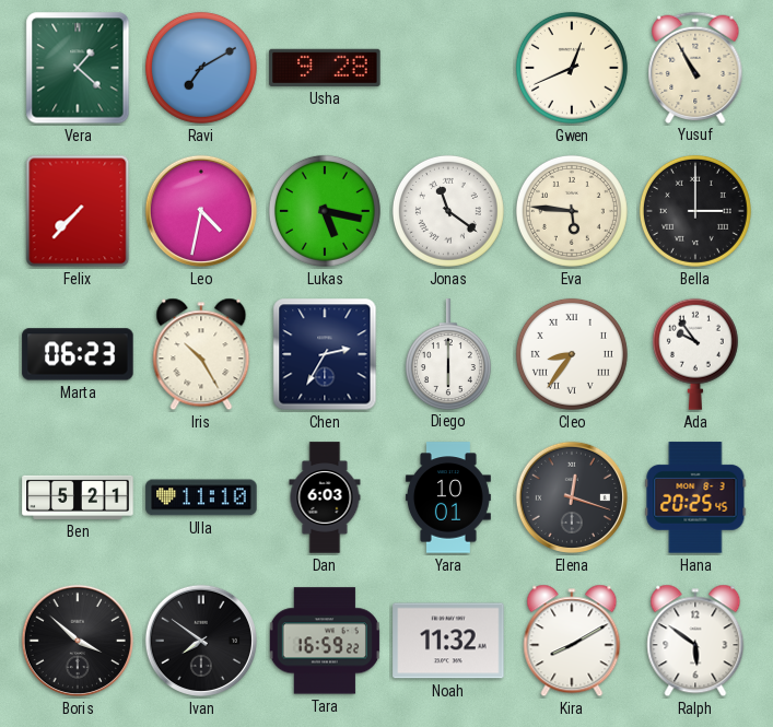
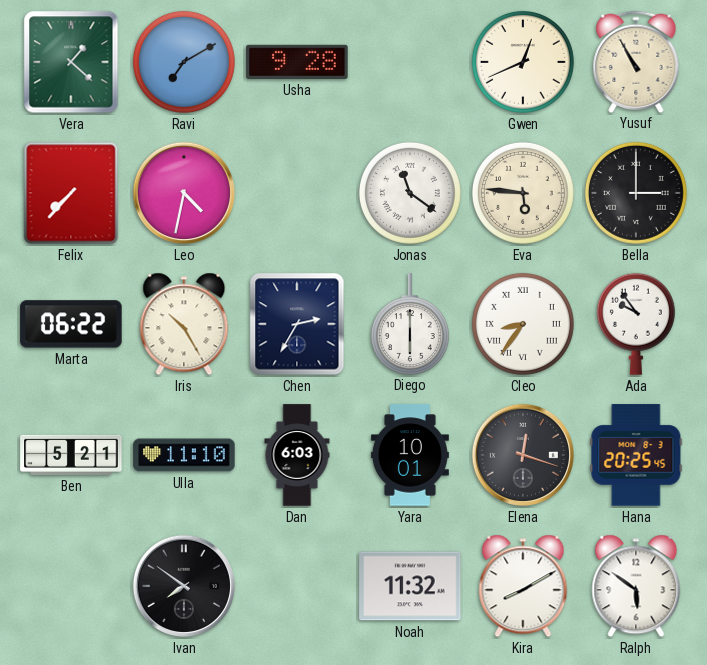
Lukas: 5:17 -> none (325, 211)
Marta: 06:23 -> 06:22 (71, 324)
Boris: 3:52 -> none (78, 641)
Tara: 16:59 -> none (325, 641)
